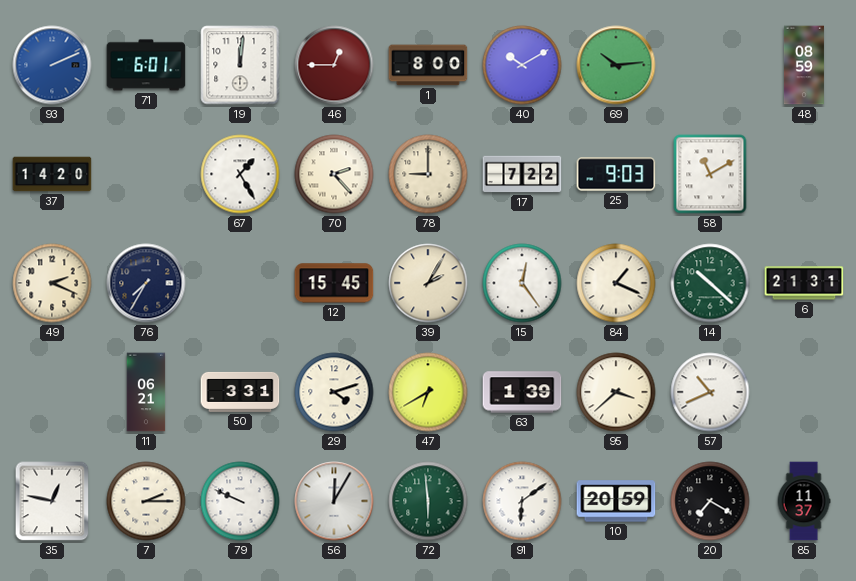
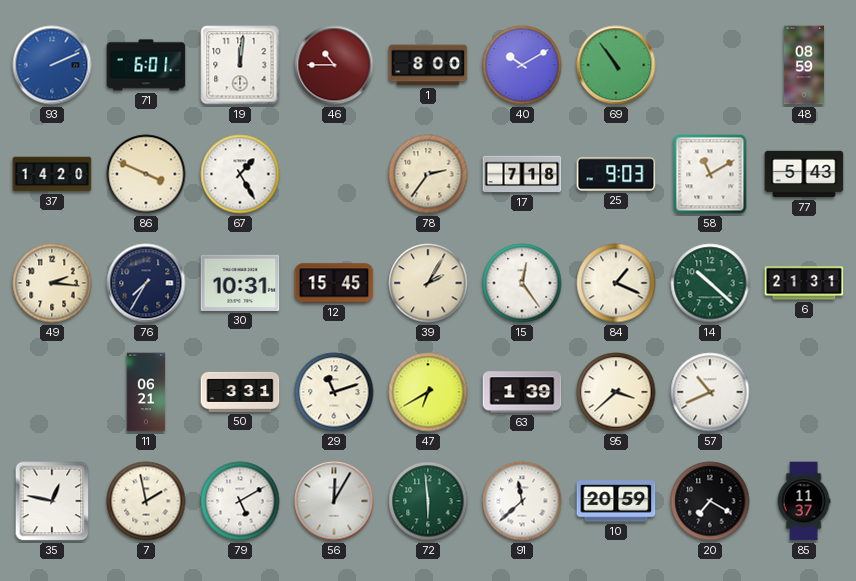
46: 12:45 -> 10:45 (334, 65)
69: 10:14 -> 10:54 (616, 65)
86: none -> 3:49 (146, 174)
70: 2:23 -> none (334, 174)
78: 9:00 -> 2:36 (428, 174)
17: 7:22 -> 7:18 (522, 174)
77: none -> 5:43 (804, 174)
49: 2:19 -> 2:16 (52, 283)
30: none -> 10:31 (240, 283)
29: 4:12 -> 11:12 (334, 392)
7: 2:15 -> 1:58 (146, 501)
79: 9:49 -> 5:10 (240, 501)
91: 6:09 -> 11:38 (522, 501)
